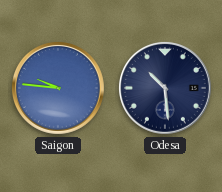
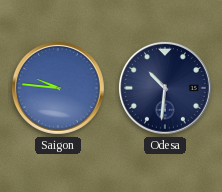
Odesa: 10:29 -> 10:31 (165, 88)
